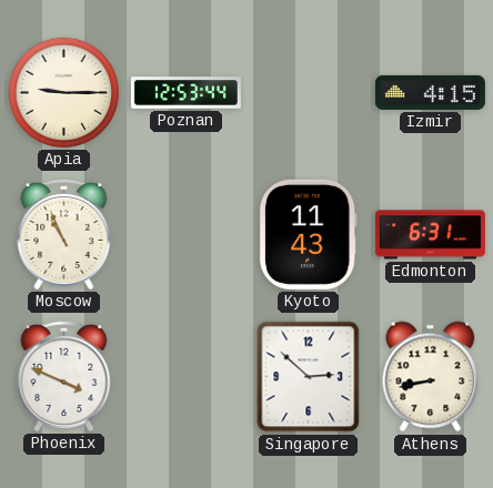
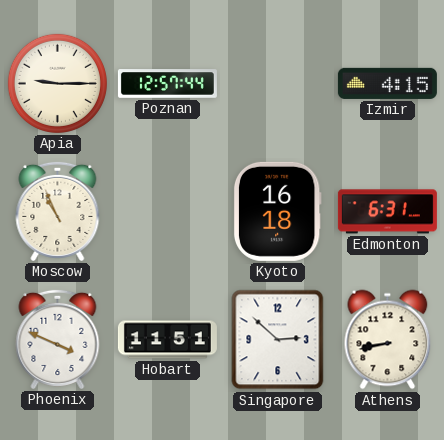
Poznan: 12:53 -> 12:57 (167, 84)
Kyoto: 11:43 -> 16:18 (277, 211)
Hobart: none -> 11:51 (167, 340)
